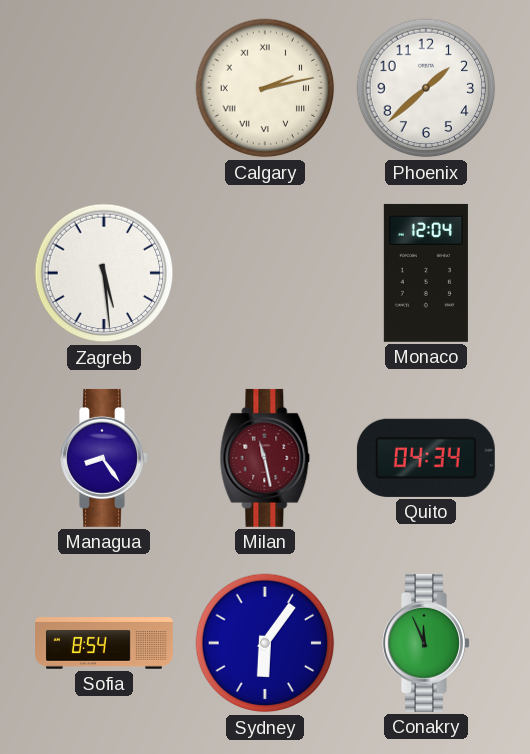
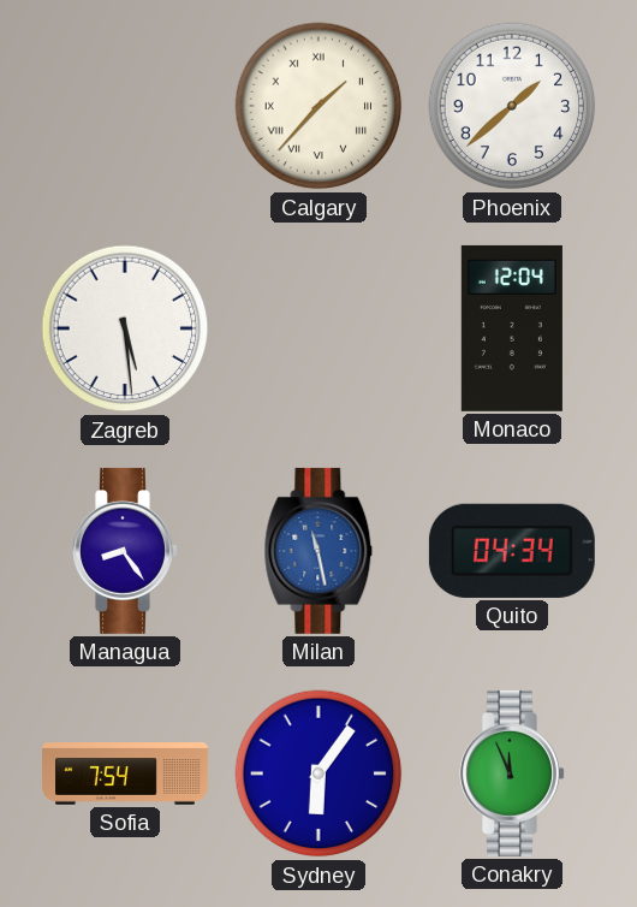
Calgary: 2:13 -> 1:37 (318, 106)
Milan dial: burgundy -> blue (318, 551)
Sofia: 8:54 -> 7:54 (126, 773)
